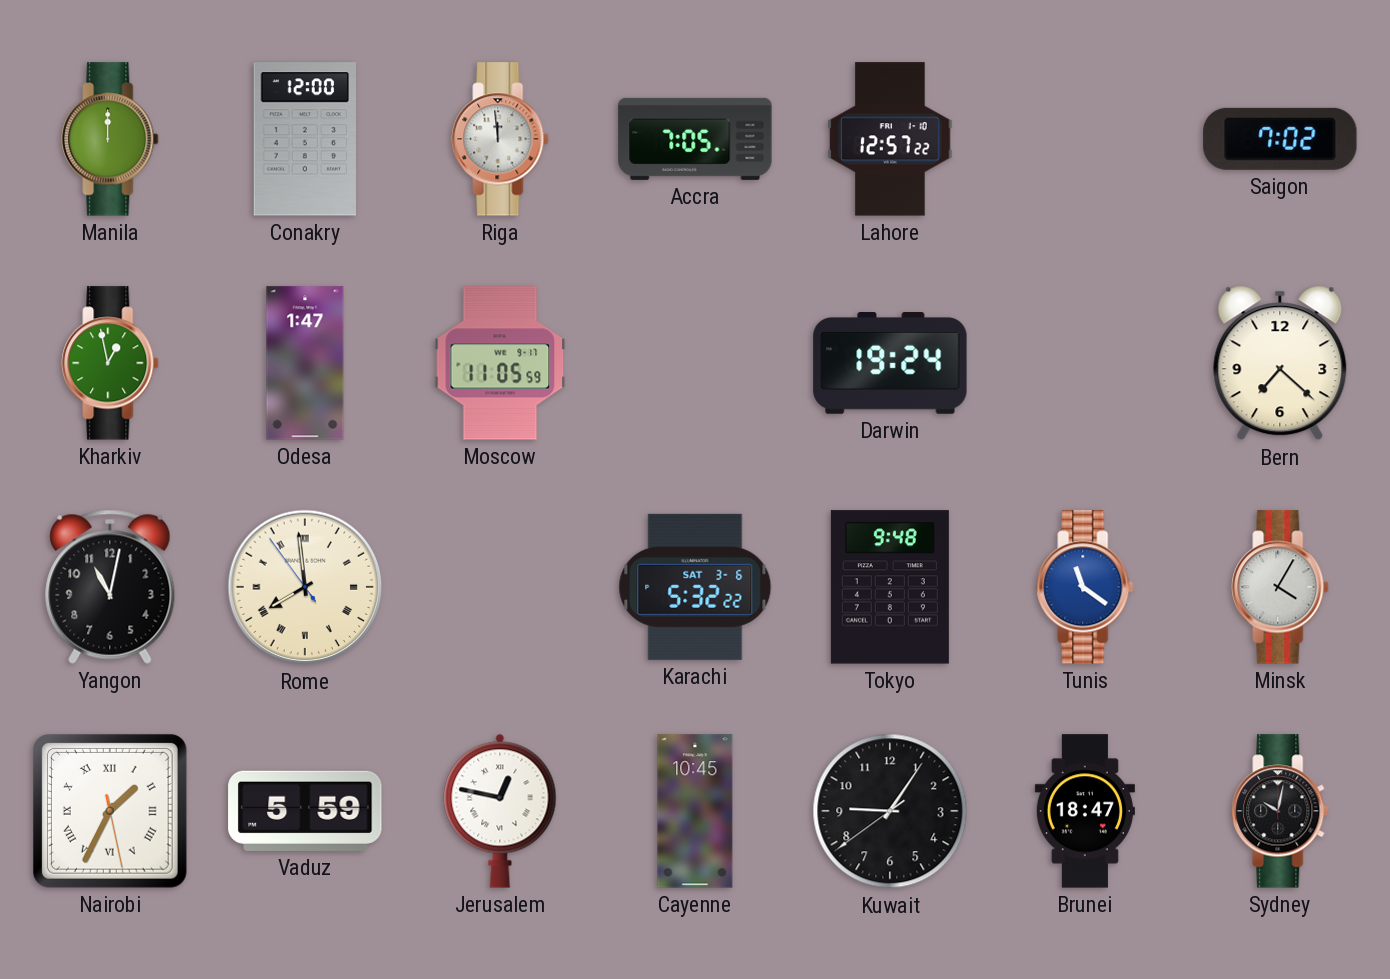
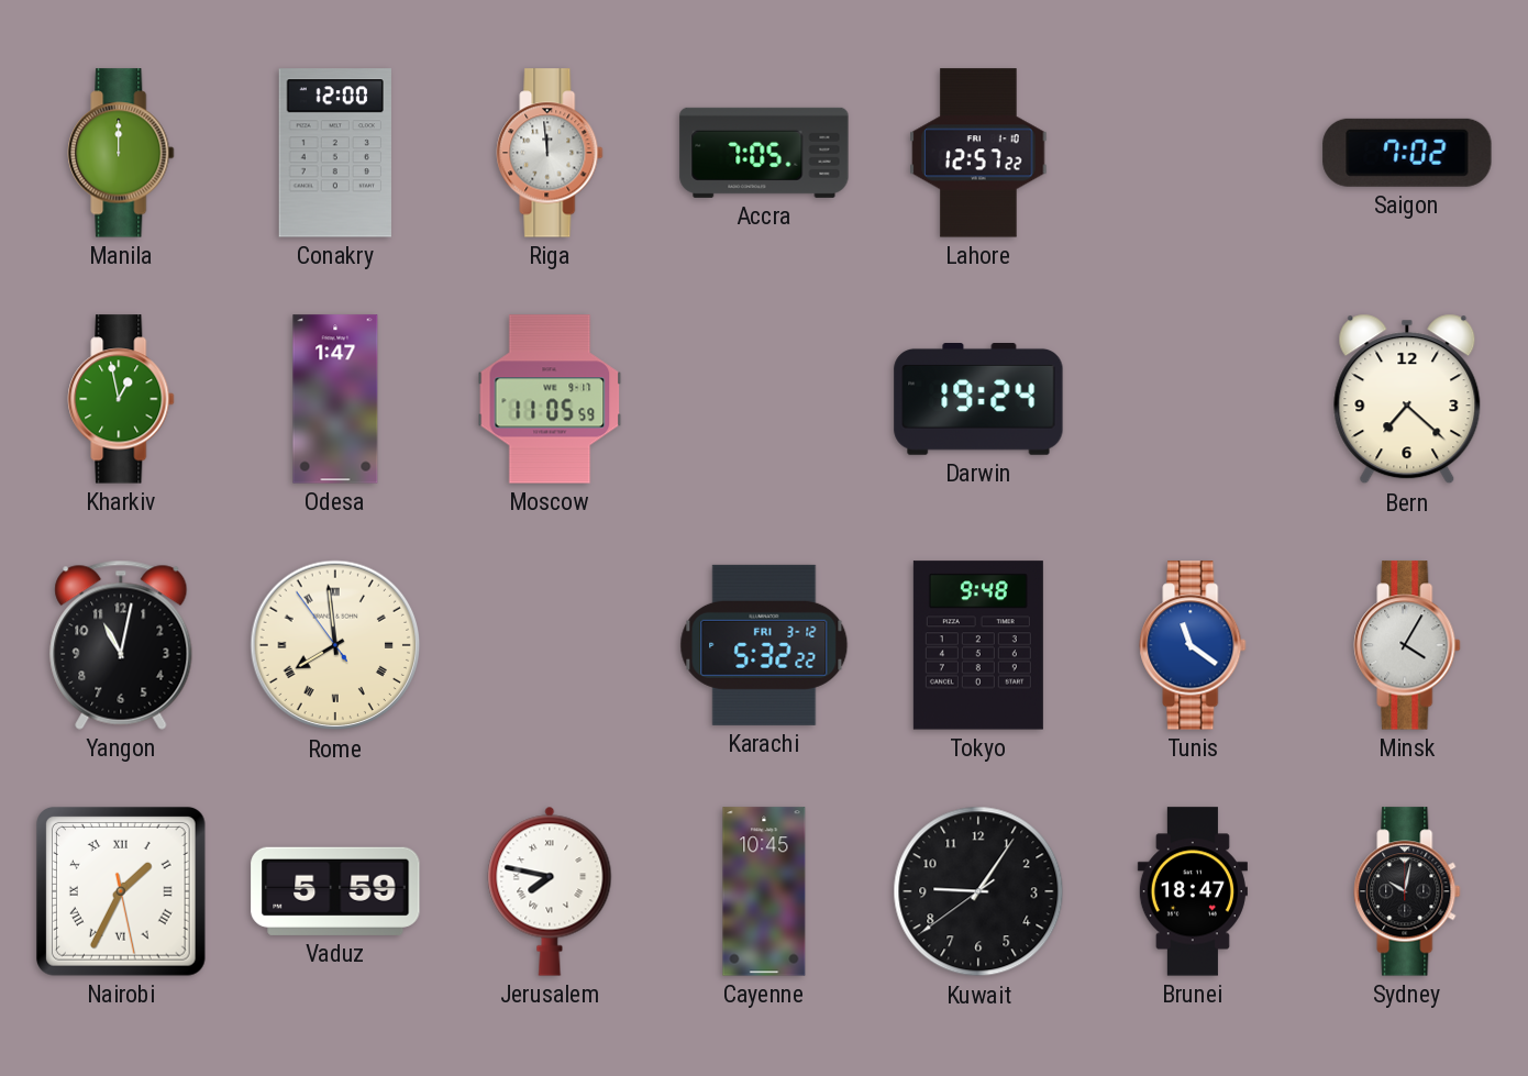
Karachi date: SAT 3-6 -> FRI 3-12 (764, 645)
Jerusalem: 12:47 -> 7:47 (550, 891)
